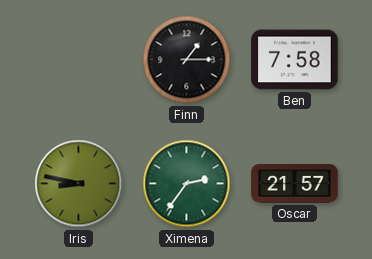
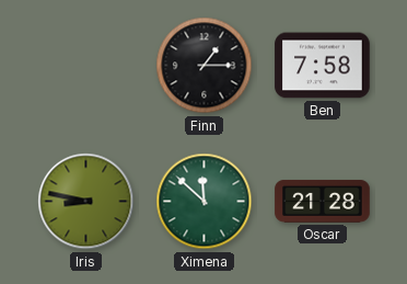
Ximena: 2:36 -> 11:52 (205, 202)
Oscar: 21:57 -> 21:28 (323, 202)
